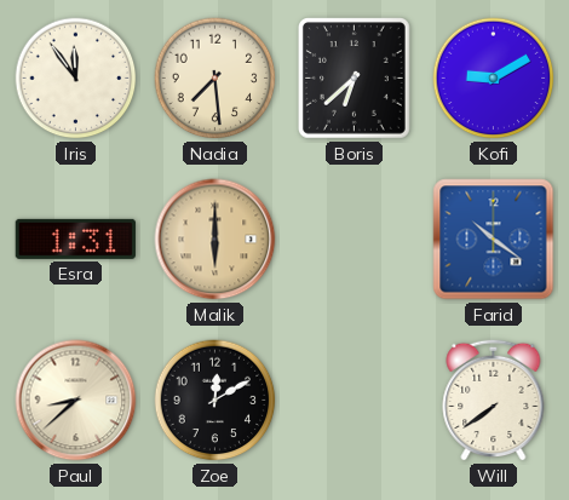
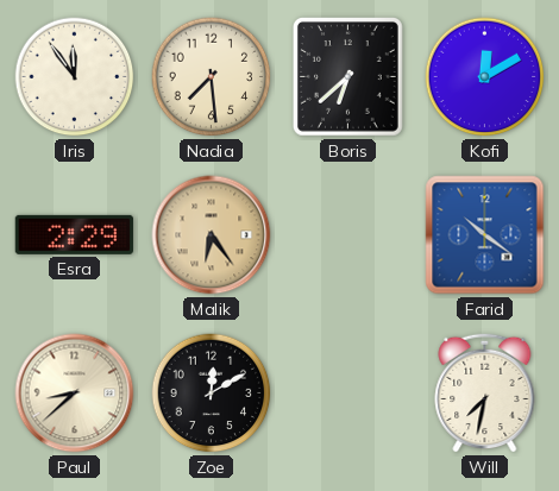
Kofi: 9:10 -> 12:10 (485, 77)
Esra: 1:31 -> 2:29 (74, 234)
Malik: 6:00 -> 6:24 (212, 235)
Will: 7:39 -> 7:32 (485, 392)
